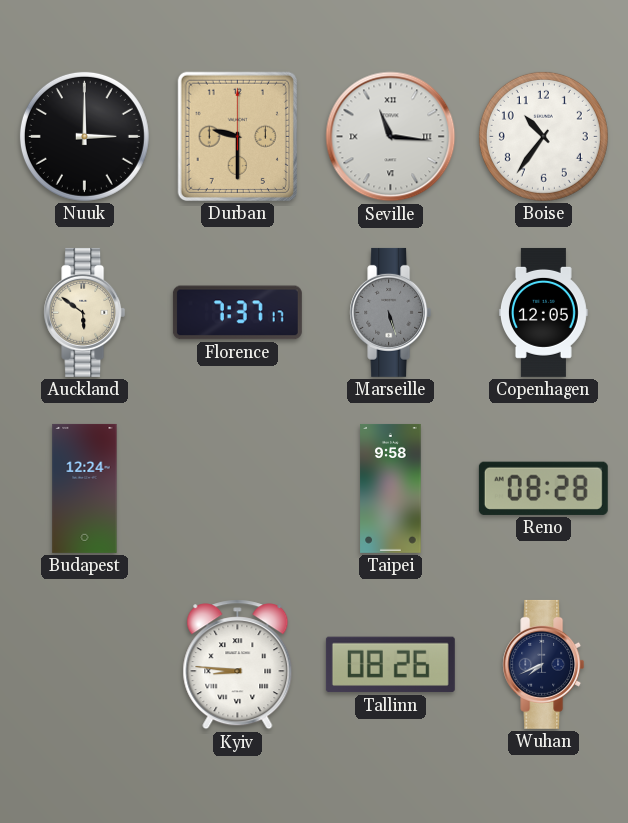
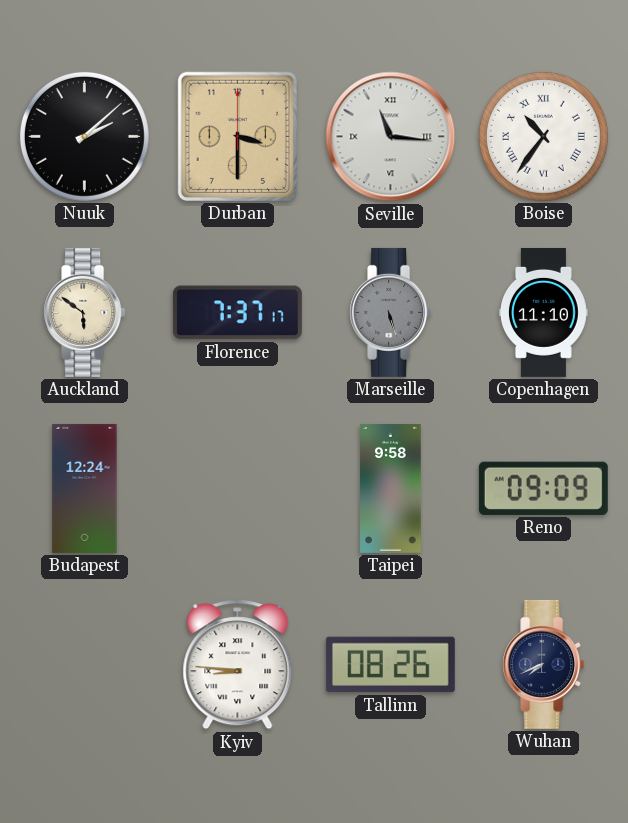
Nuuk: 3:00 -> 2:08 (84, 136)
Durban: 9:30 -> 3:30 (237, 136)
Boise numerals: Arabic -> Roman (543, 136)
Copenhagen: 12:05 -> 11:10 (544, 312)
Reno: 08:28 -> 09:09 (543, 488)
